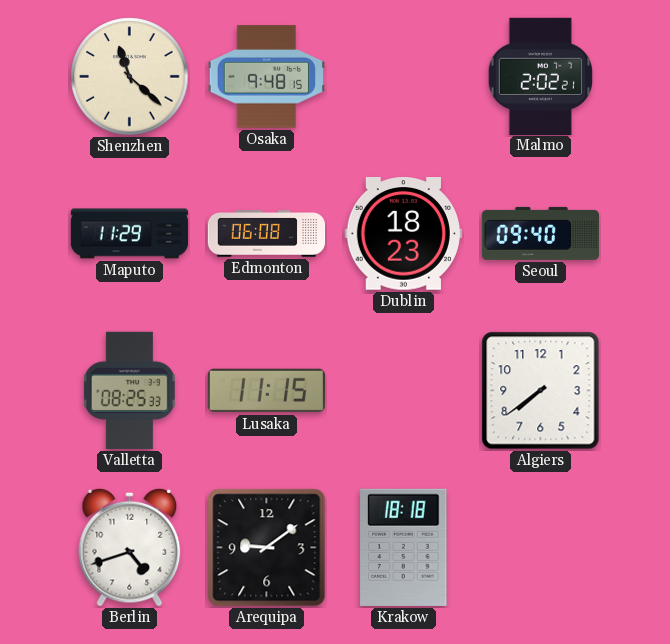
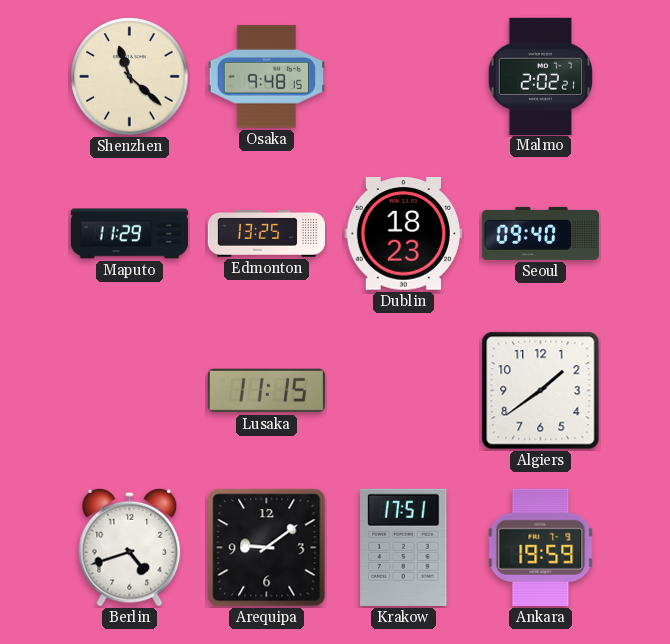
Edmonton: 06:08 -> 13:25 (267, 234)
Valletta: 08:25 -> none (129, 390)
Algiers: 7:39 -> 1:39 (541, 391)
Krakow: 18:18 -> 17:51 (404, 547)
Ankara: none -> 19:59 (541, 547)
